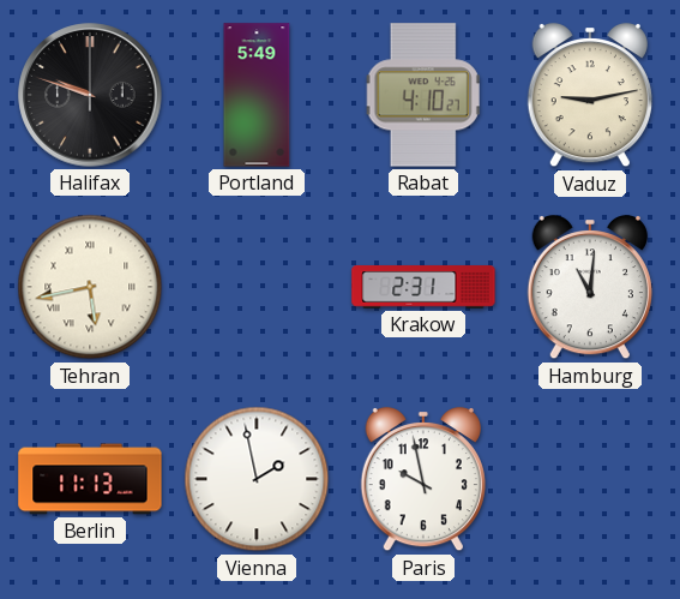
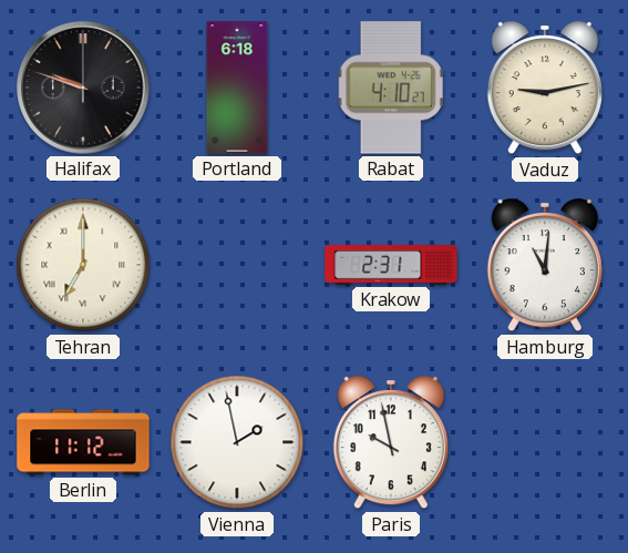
Portland: 5:49 -> 6:18 (237, 88)
Tehran: 5:43 -> 7:00 (83, 265)
Berlin: 11:13 -> 11:12 (83, 442)
